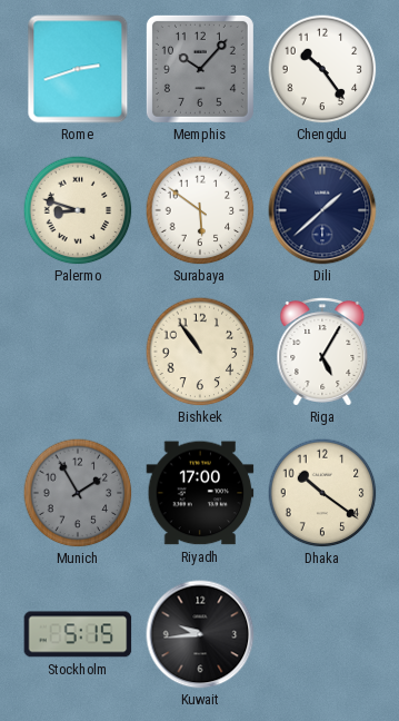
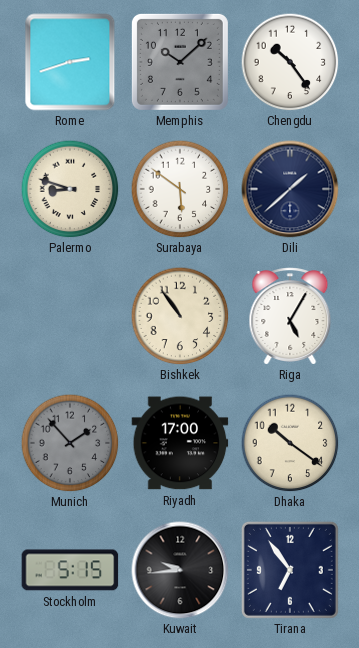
Memphis: 10:07 -> 10:08 (180, 62)
Munich: 1:55 -> 1:53 (70, 443)
Tirana: none -> 6:54 (290, 570)
